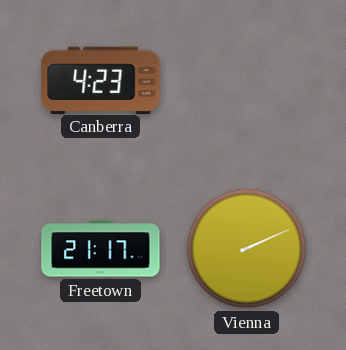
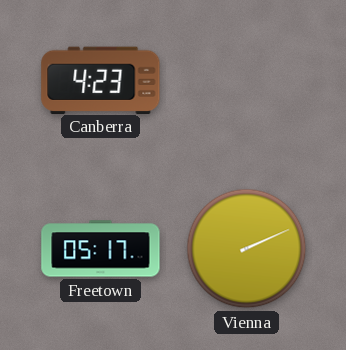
Freetown: 21:17 -> 05:17 (101, 249)
